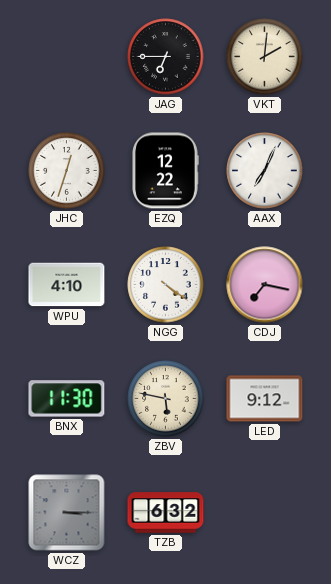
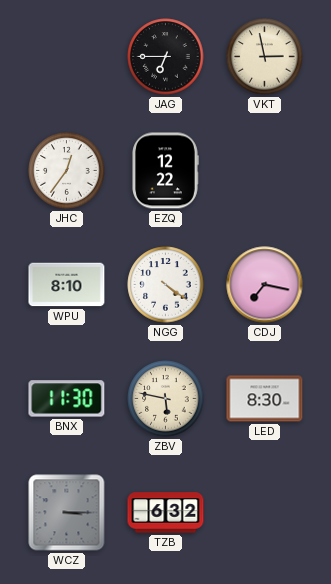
VKT: 2:01 -> 2:58 (265, 57)
JHC: 12:33 -> 12:36 (67, 171)
AAX: 7:04 -> none (265, 171)
WPU: 4:10 -> 8:10 (67, 285)
LED: 9:12 -> 8:30 (265, 399)
